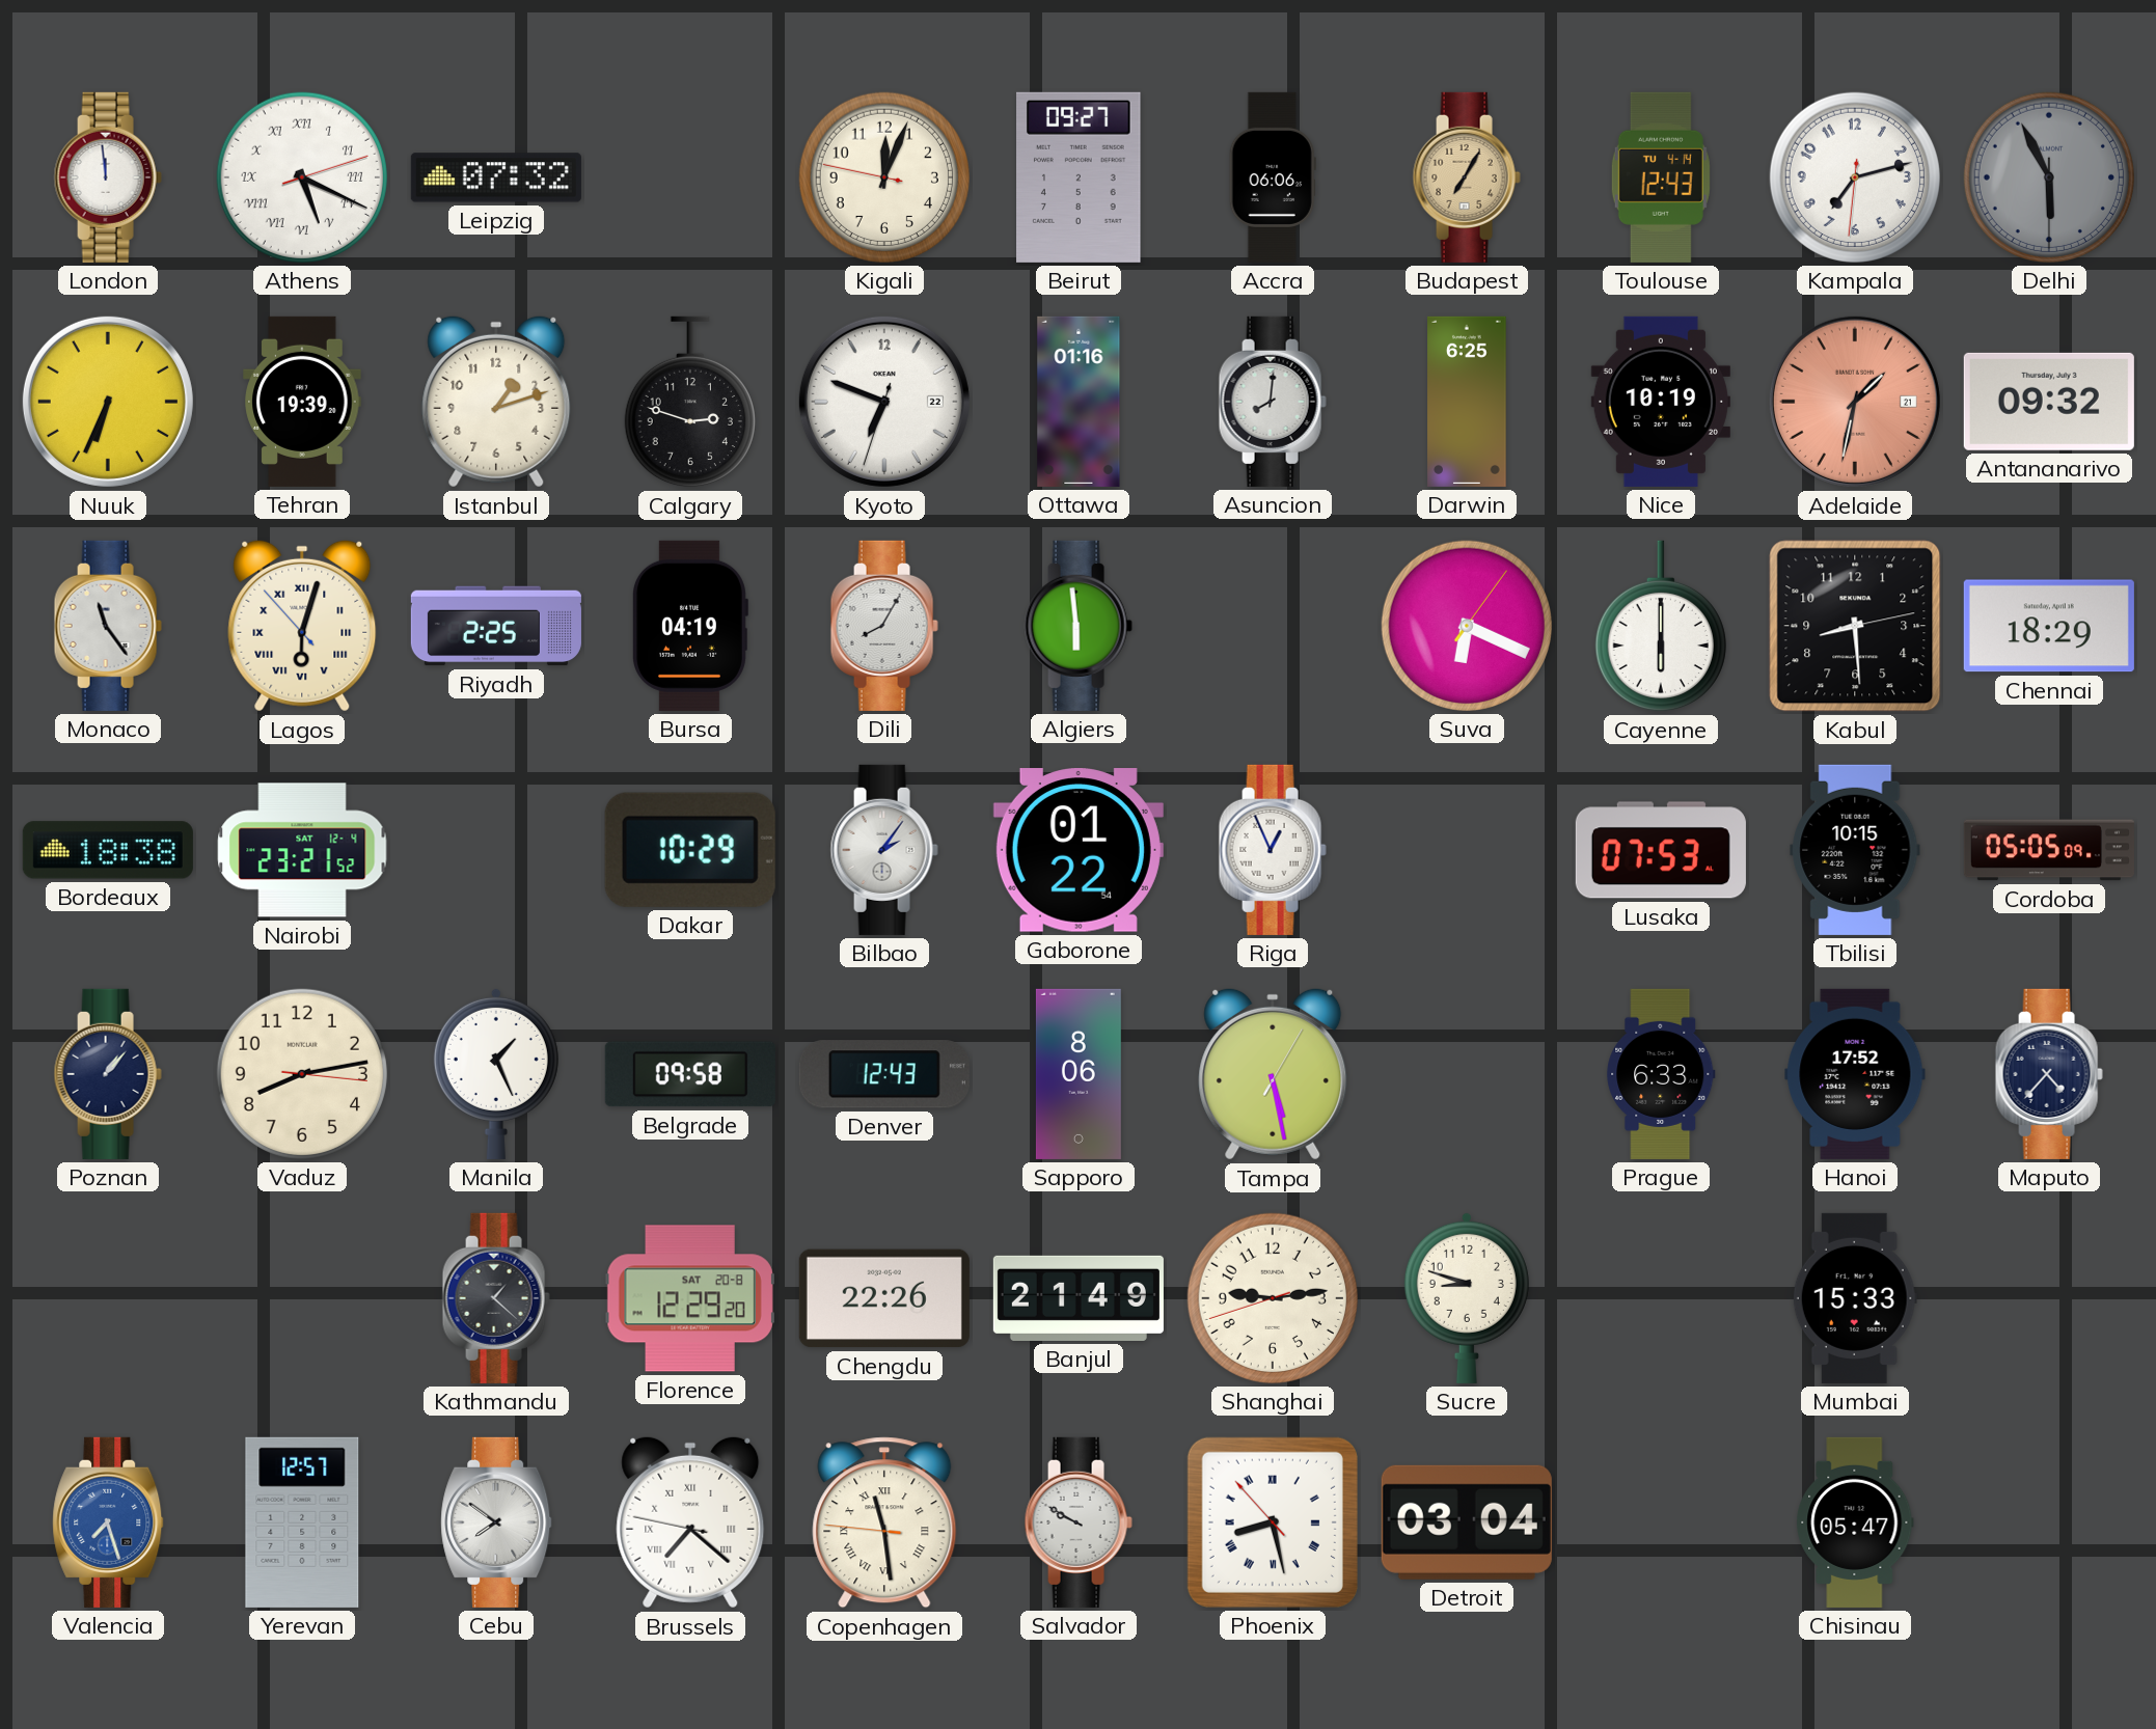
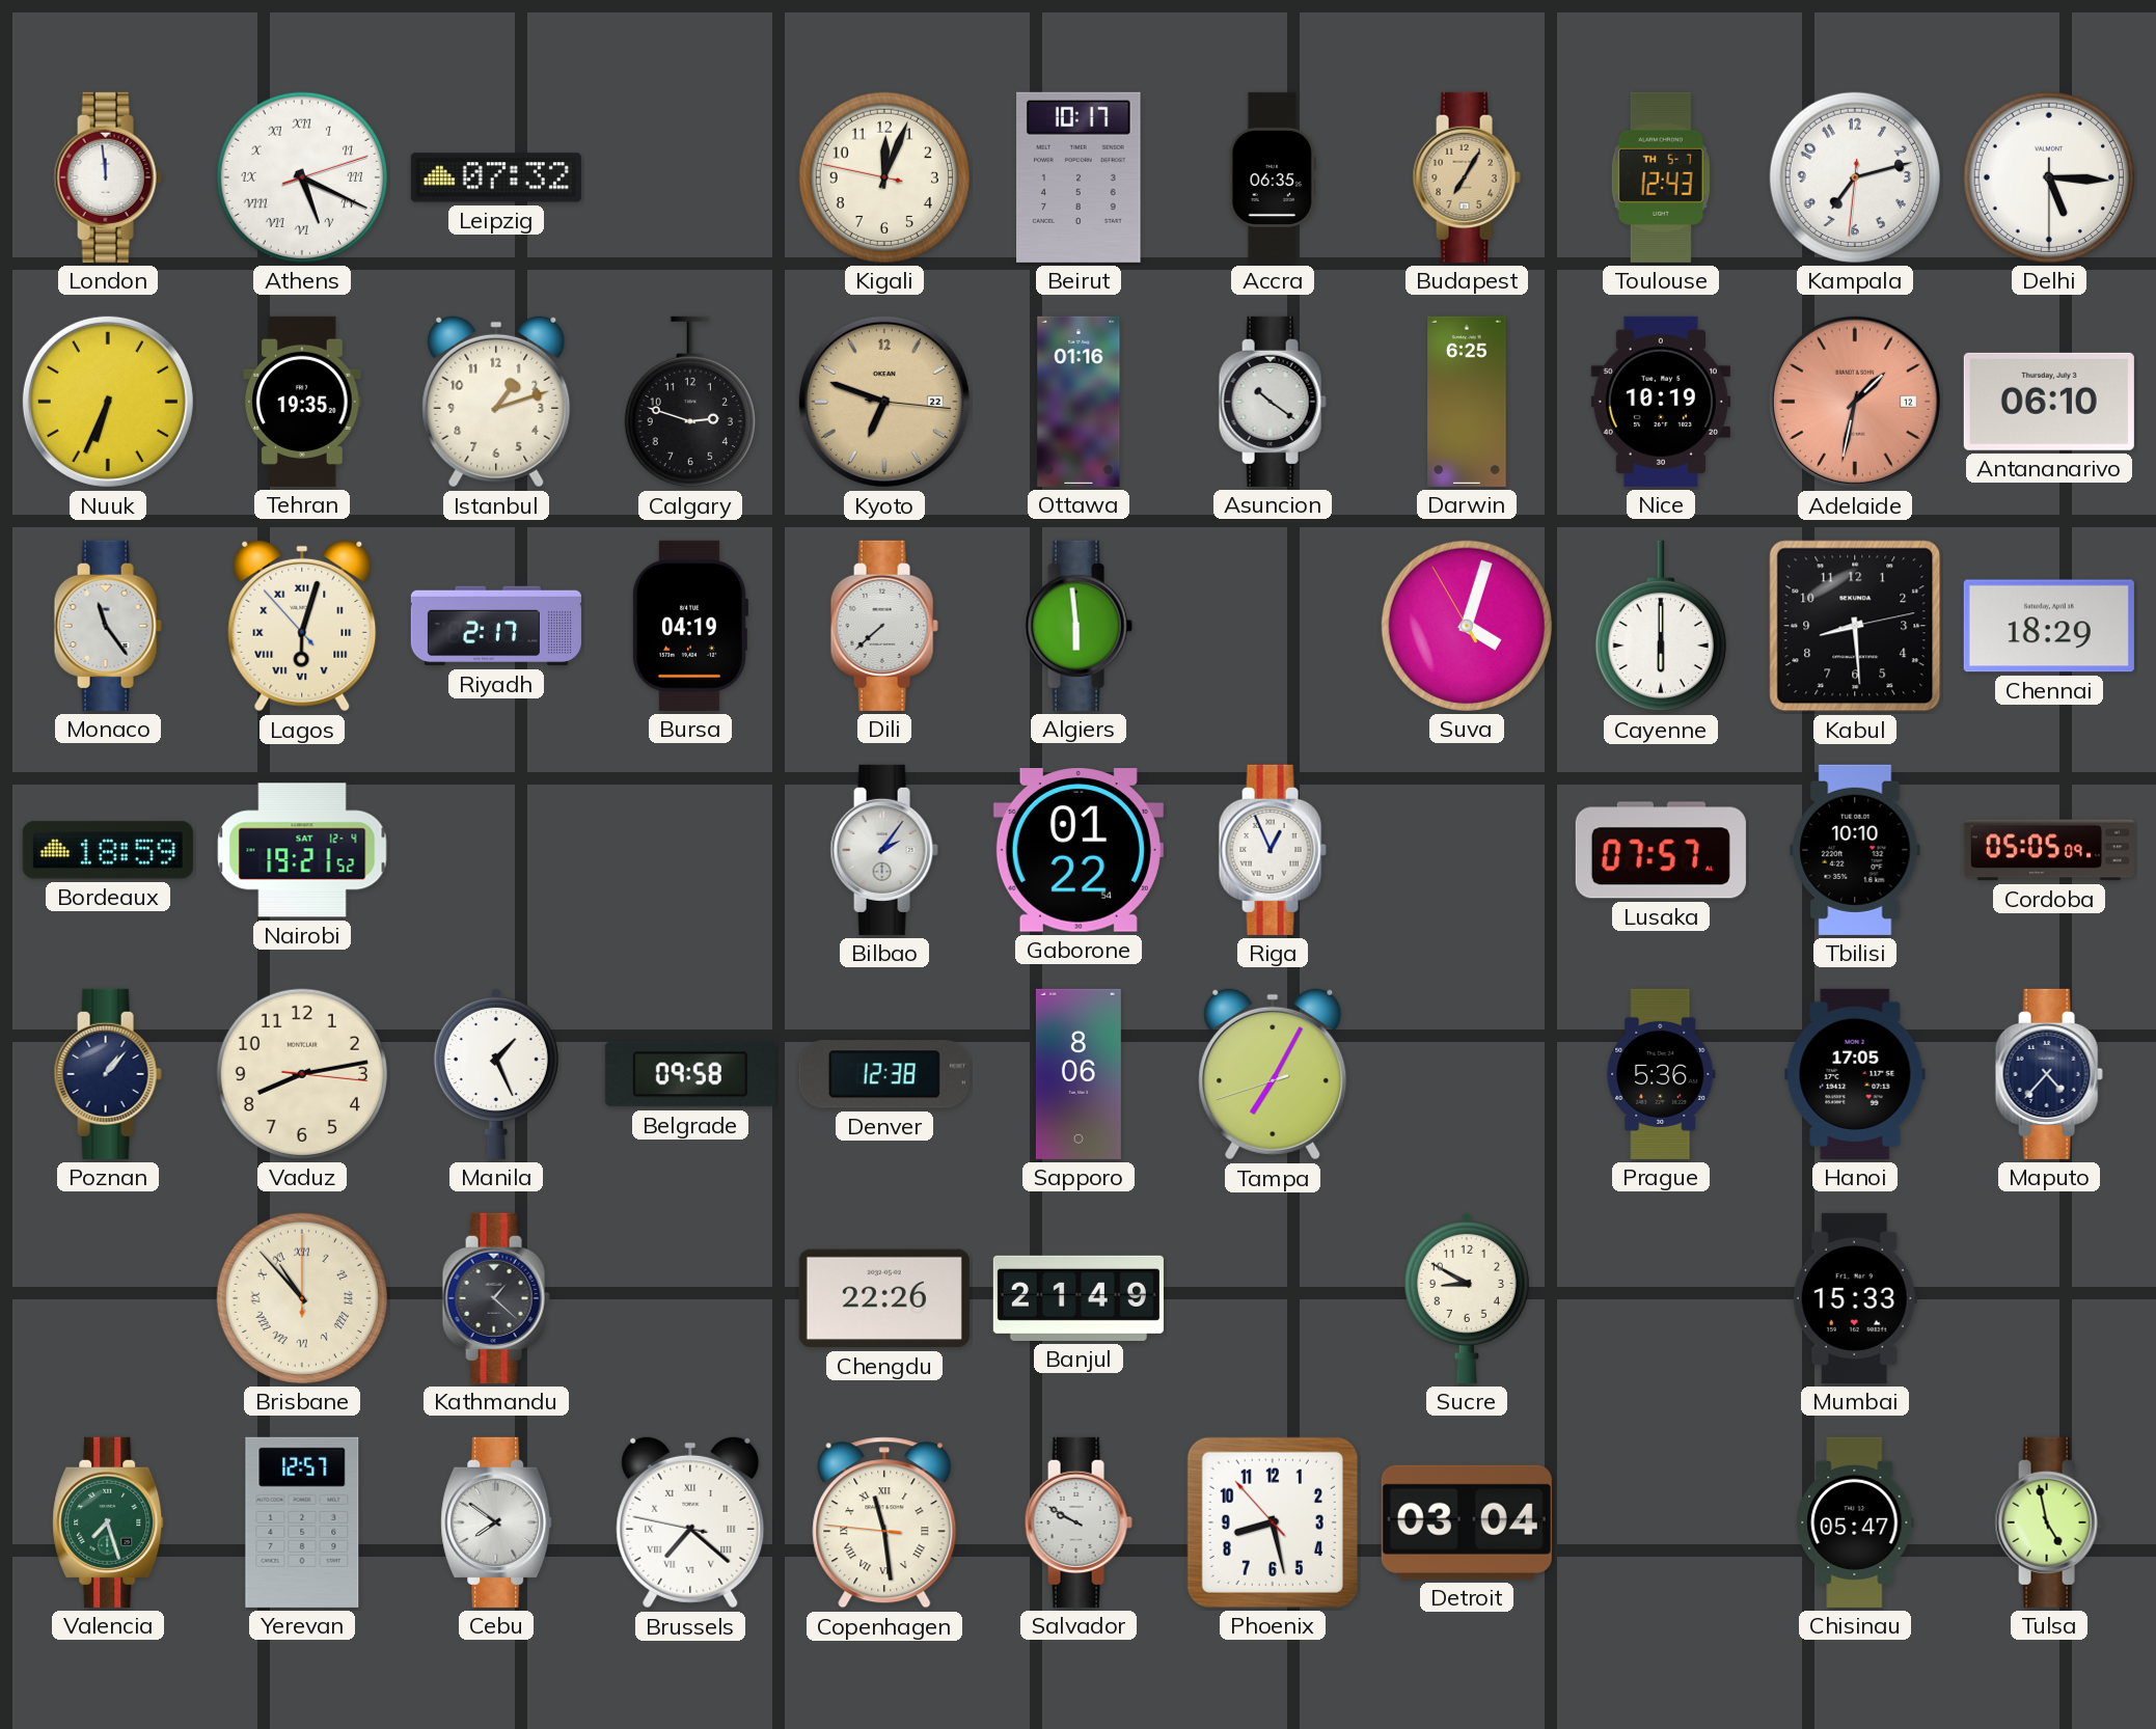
Beirut: 09:27 -> 10:17 (1079, 177)
Accra: 06:06 -> 06:35 (1273, 177)
Toulouse date: TU 4-14 -> TH 5-7 (1661, 177)
Delhi: 5:55 -> 5:15 (2049, 177)
Delhi dial: grey -> white (2049, 177)
Tehran: 19:39 -> 19:35 (302, 402)
Kyoto: 6:48:33 -> 6:48:16 (884, 402)
Kyoto dial: white -> champagne (884, 402)
Asuncion: 8:01 -> 10:21 (1273, 402)
Adelaide date: 21 -> 12 (1855, 402)
Antananarivo: 09:32 -> 06:10 (2049, 402)
Riyadh: 2:25 -> 2:17 (496, 626)
Dili: 8:05 -> 7:38 (884, 626)
Suva: 6:19 -> 4:02 (1467, 626)
Bordeaux: 18:38 -> 18:59 (108, 850)
Nairobi: 23:21 -> 19:21 (302, 850)
Dakar: 10:29 -> none (690, 850)
Lusaka: 07:53 -> 07:57 (1661, 850)
Tbilisi: 10:15 -> 10:10 (1855, 850)
Denver: 12:43 -> 12:38 (884, 1074)
Tampa: 5:28 -> 7:04 (1273, 1074)
Prague: 6:33 -> 5:36 (1661, 1074)
Hanoi: 17:52 -> 17:05 (1855, 1074)
Brisbane: none -> 10:53 (302, 1298)
Florence: 12:29 -> none (690, 1298)
Shanghai: 9:13 -> none (1273, 1298)
Sucre: 8:48 -> 8:50 (1467, 1297)
Valencia dial: blue -> green (108, 1522)
Phoenix numerals: Roman -> Arabic (1273, 1522)
Tulsa: none -> 4:58 (2049, 1522)
